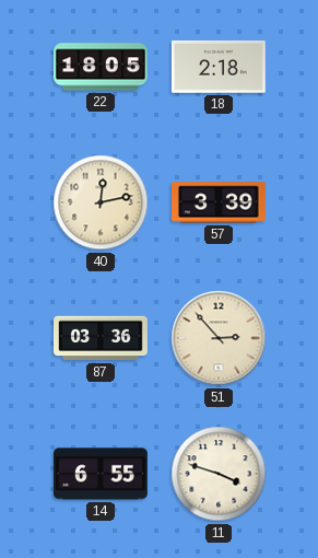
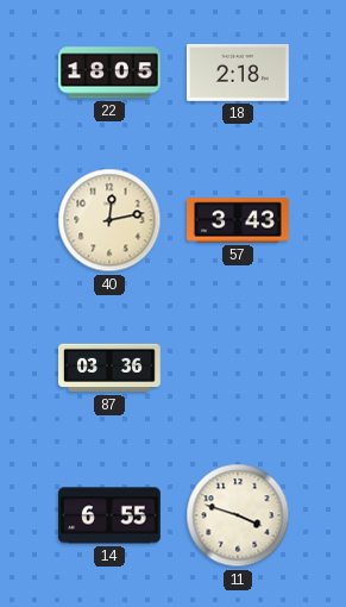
57: 3:39 -> 3:43 (239, 220)
51: 2:53 -> none (219, 338)
